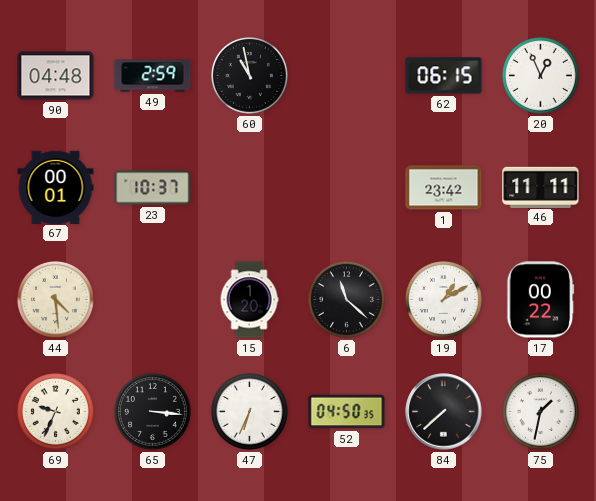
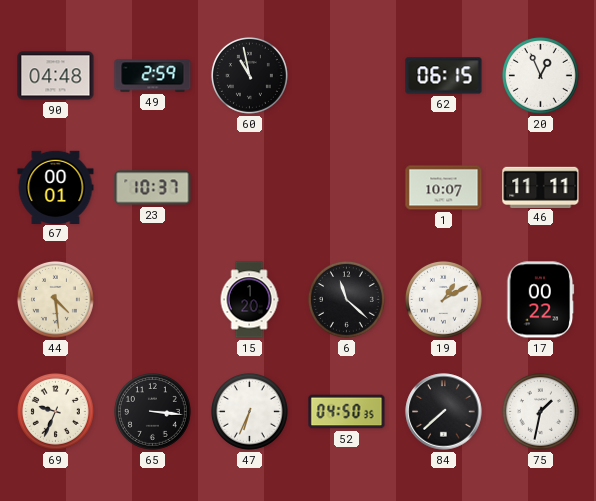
1: 23:42 -> 10:07 (444, 188)
